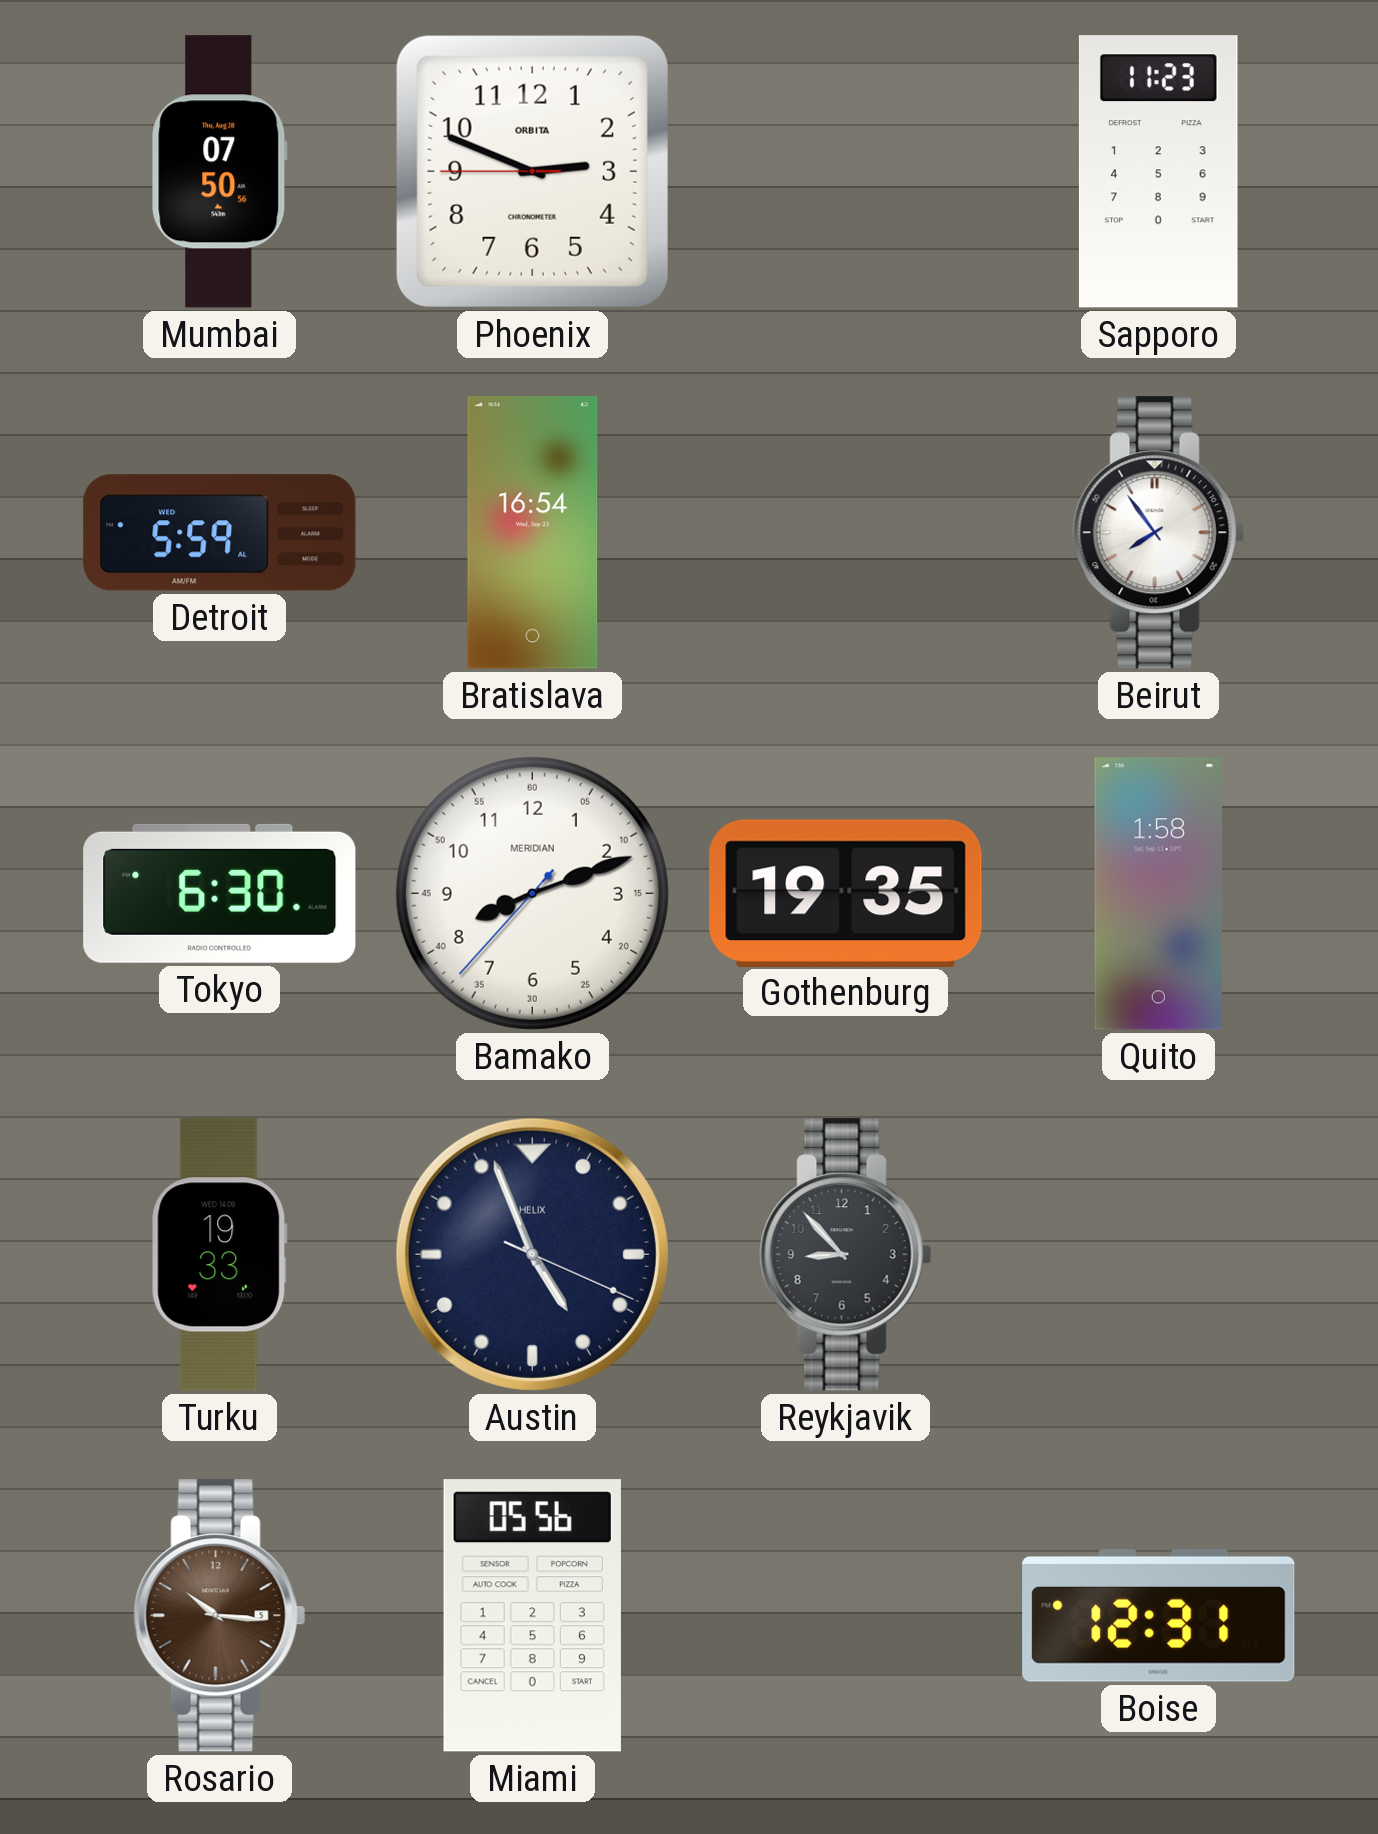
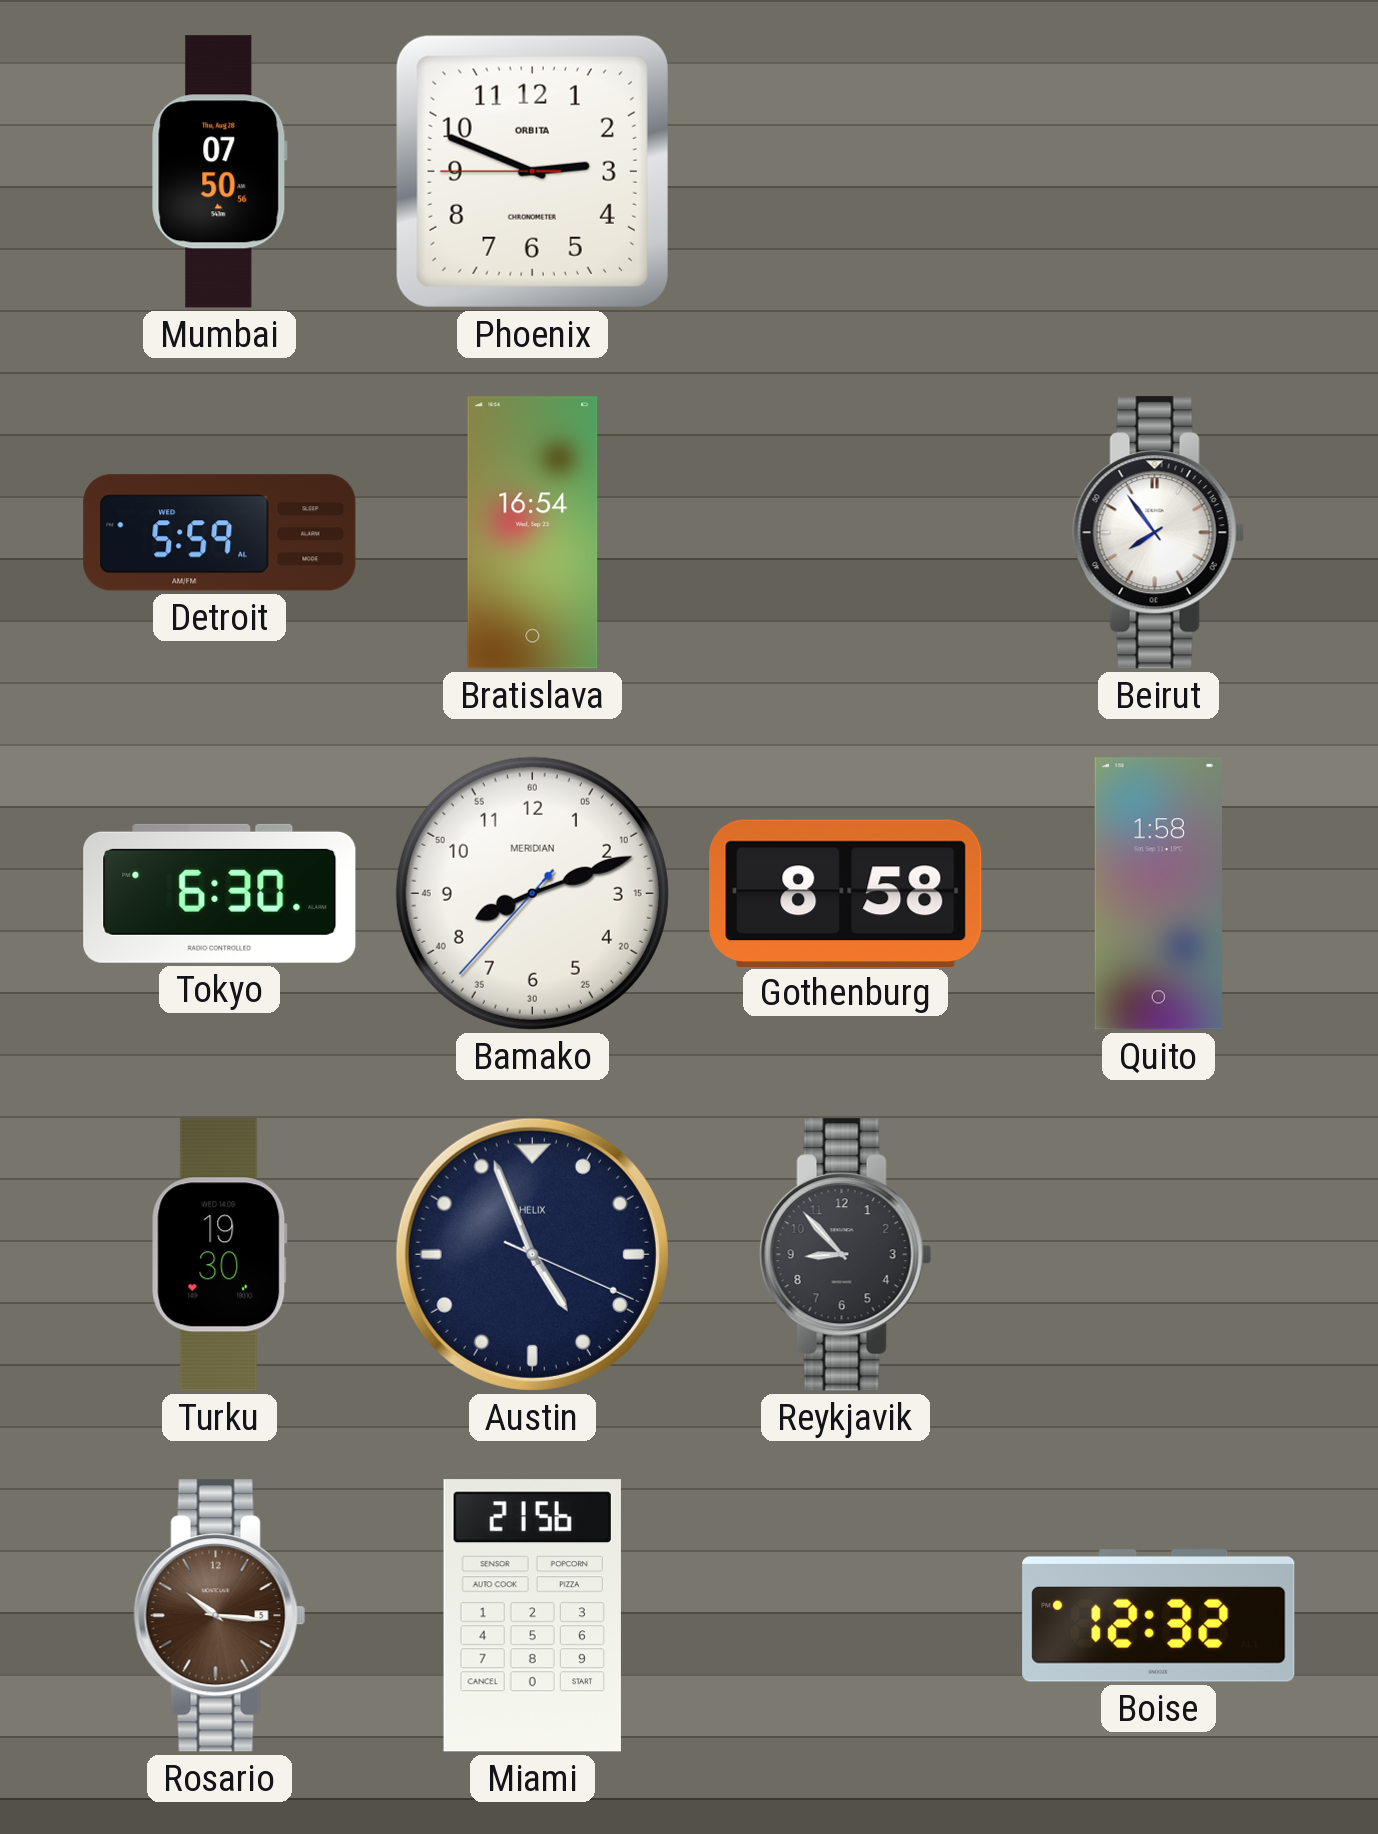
Sapporo: 11:23 -> none (1158, 172)
Gothenburg: 19:35 -> 8:58 (846, 893)
Turku: 19:33 -> 19:30 (219, 1255)
Miami: 05:56 -> 21:56 (532, 1616)
Boise: 12:31 -> 12:32 (1159, 1616)
